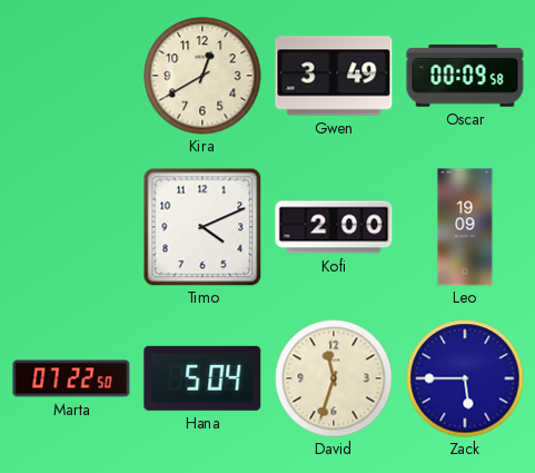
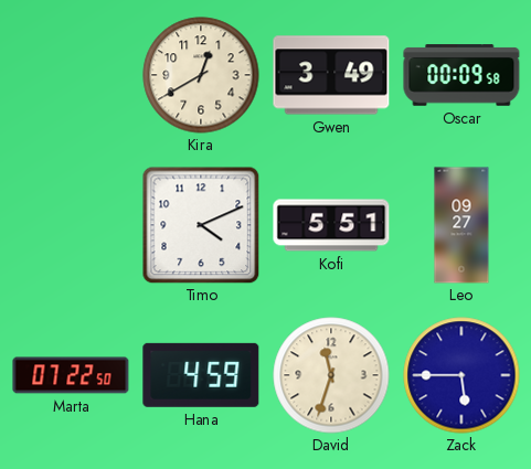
Kofi: 2:00 -> 5:51 (331, 225)
Leo: 19:09 -> 09:27 (461, 225)
Hana: 5:04 -> 4:59 (201, 375)
